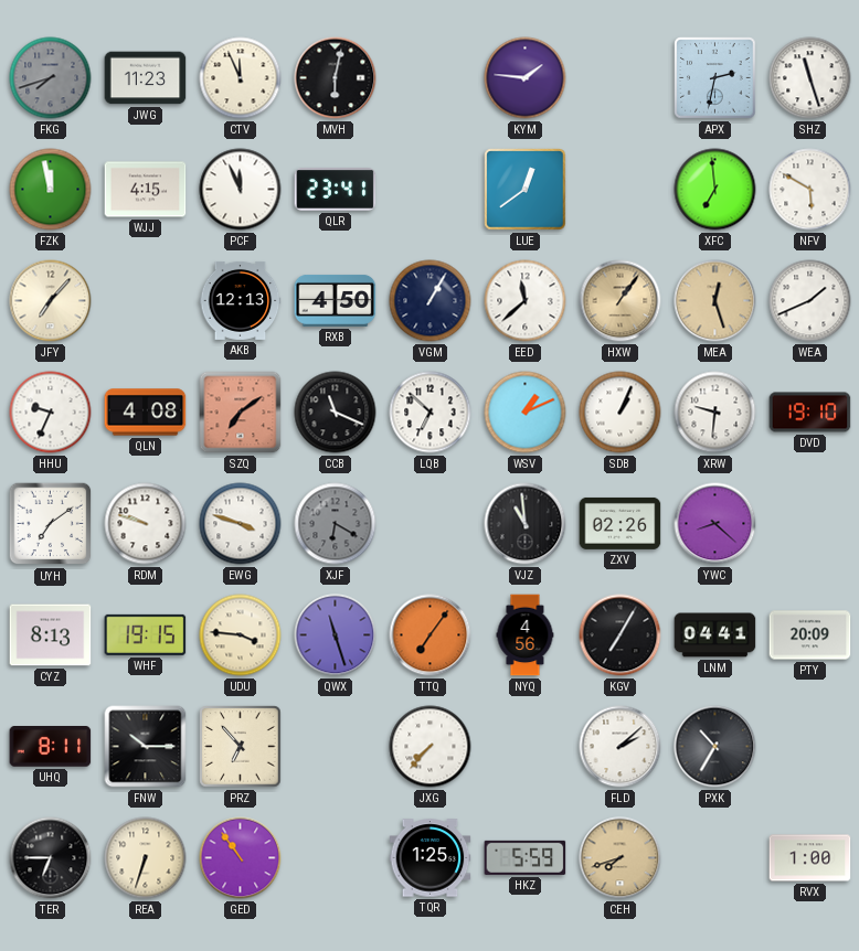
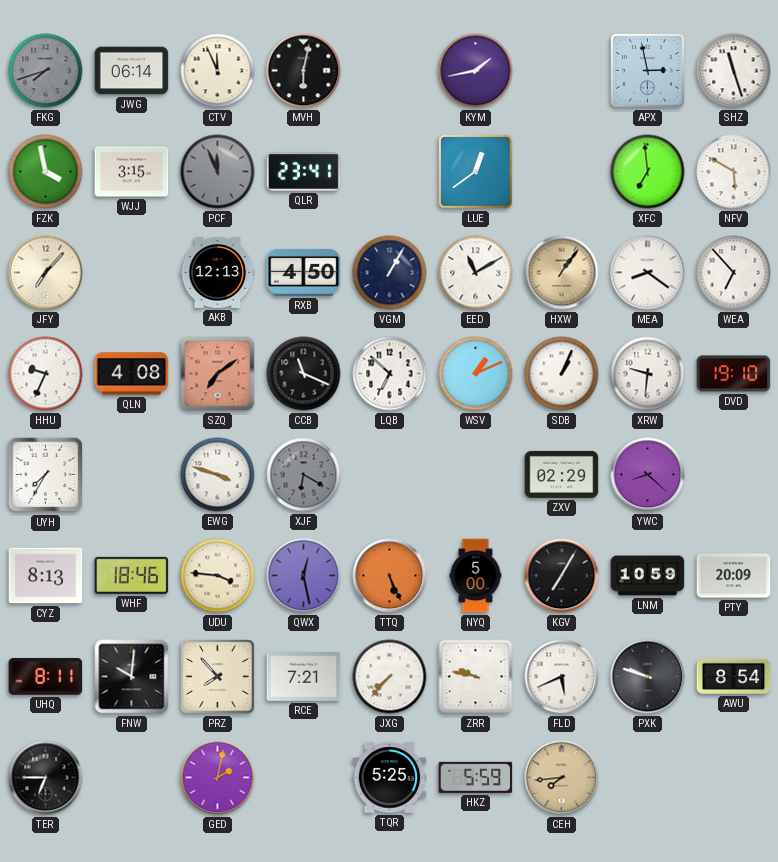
JWG: 11:23 -> 06:14 (132, 71)
KYM: 1:46 -> 1:43 (476, 71)
APX: 2:32 -> 2:58 (648, 71)
FZK: 11:58 -> 3:58 (46, 172)
WJJ: 4:15 -> 3:15 (132, 172)
PCF dial: white -> grey (218, 172)
EED: 11:38 -> 11:10 (476, 273)
MEA: 12:27 -> 8:21 (648, 273)
MEA dial: champagne -> white (648, 273)
WEA: 1:41 -> 6:53 (734, 273)
UYH: 7:09 -> 7:35 (46, 475)
RDM: 9:48 -> none (146, 524)
VJZ: 10:59 -> none (526, 524)
ZXV: 02:26 -> 02:29 (562, 474)
WHF: 19:15 -> 18:46 (132, 575)
QWX: 11:27 -> 12:28 (304, 576)
TTQ: 7:06 -> 5:26 (390, 576)
NYQ: 4:56 -> 5:00 (476, 576)
LNM: 04:41 -> 10:59 (648, 576)
FNW: 10:15 -> 10:01 (132, 677)
PRZ: 6:53 -> 7:53 (218, 677)
RCE: none -> 7:21 (304, 677)
ZRR: none -> 9:47 (476, 677)
FLD: 2:08 -> 5:41 (562, 677)
PXK: 10:35 -> 9:48 (648, 677)
AWU: none -> 8:54 (734, 676)
REA: 6:33 -> none (146, 858)
GED: 10:54 -> 2:02 (218, 778)
TQR: 1:25 -> 5:25 (390, 778)
CEH: 7:42 -> 7:44 (562, 778)
RVX: 1:00 -> none (810, 858)
